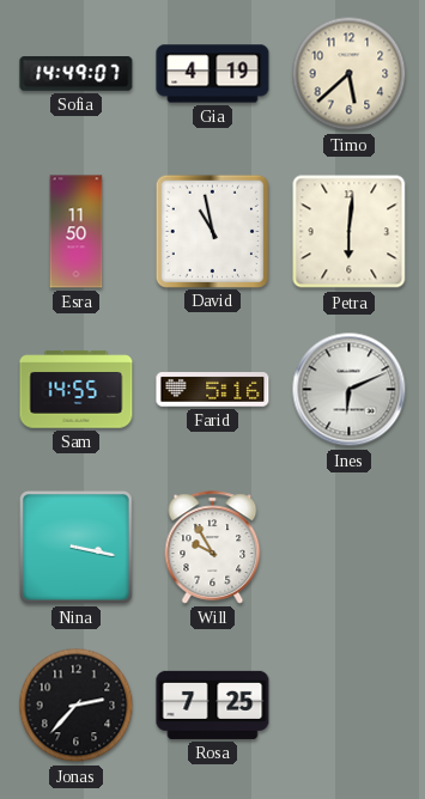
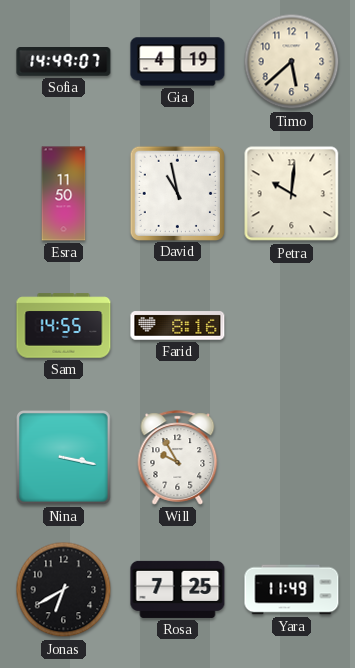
Petra: 6:01 -> 10:01 (292, 194)
Farid: 5:16 -> 8:16 (178, 326)
Ines: 6:11 -> none (350, 390)
Jonas: 2:37 -> 6:40 (64, 590)
Yara: none -> 11:49 (292, 590)
